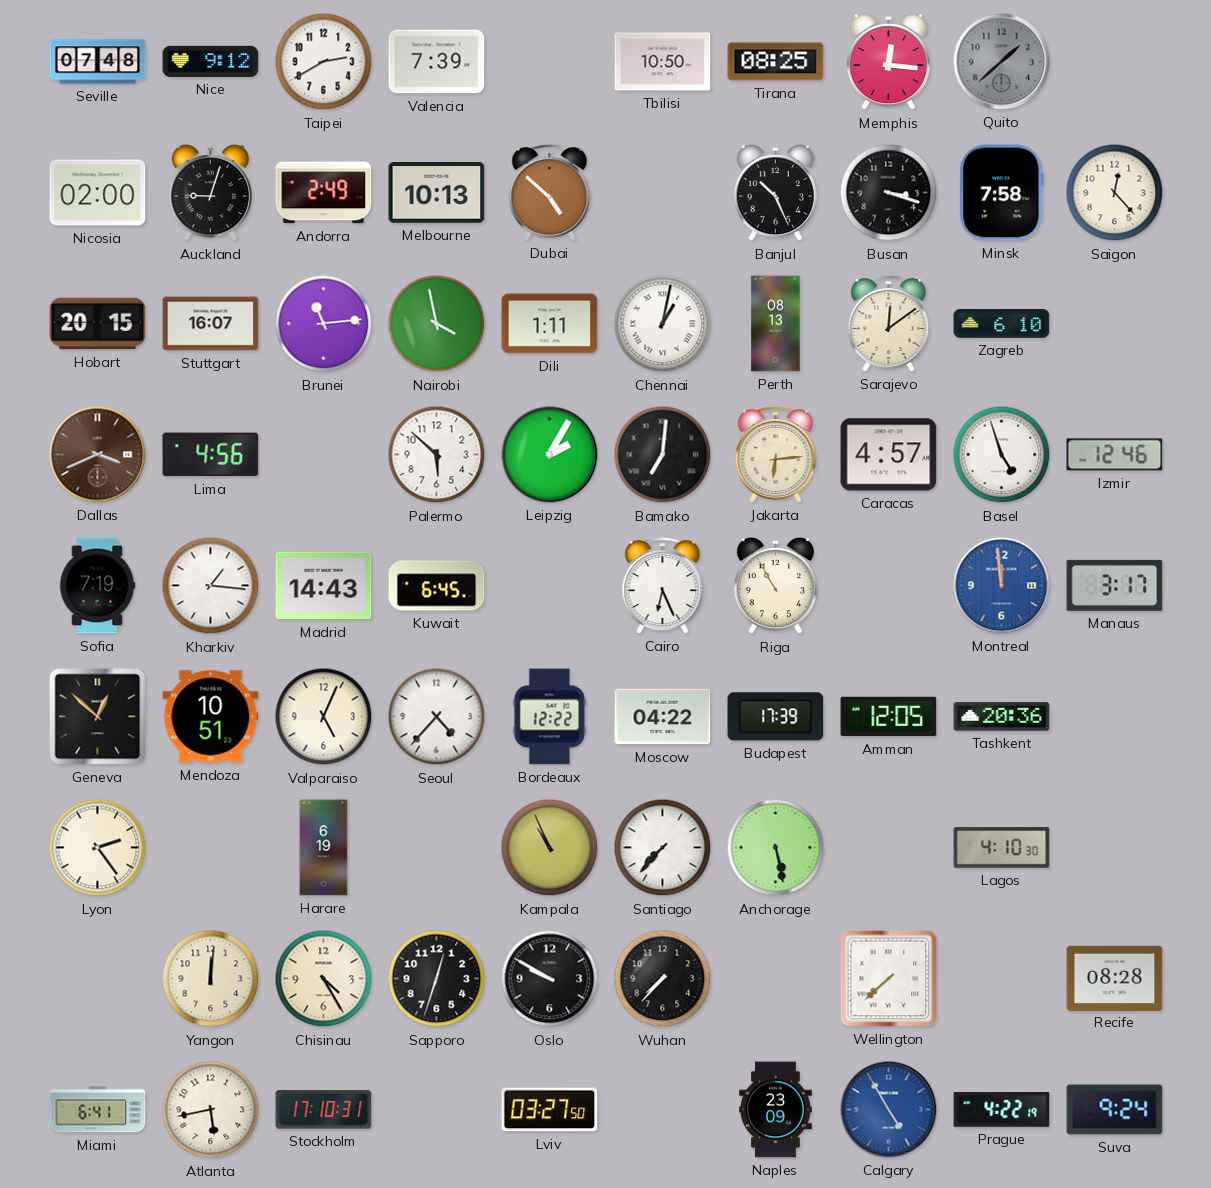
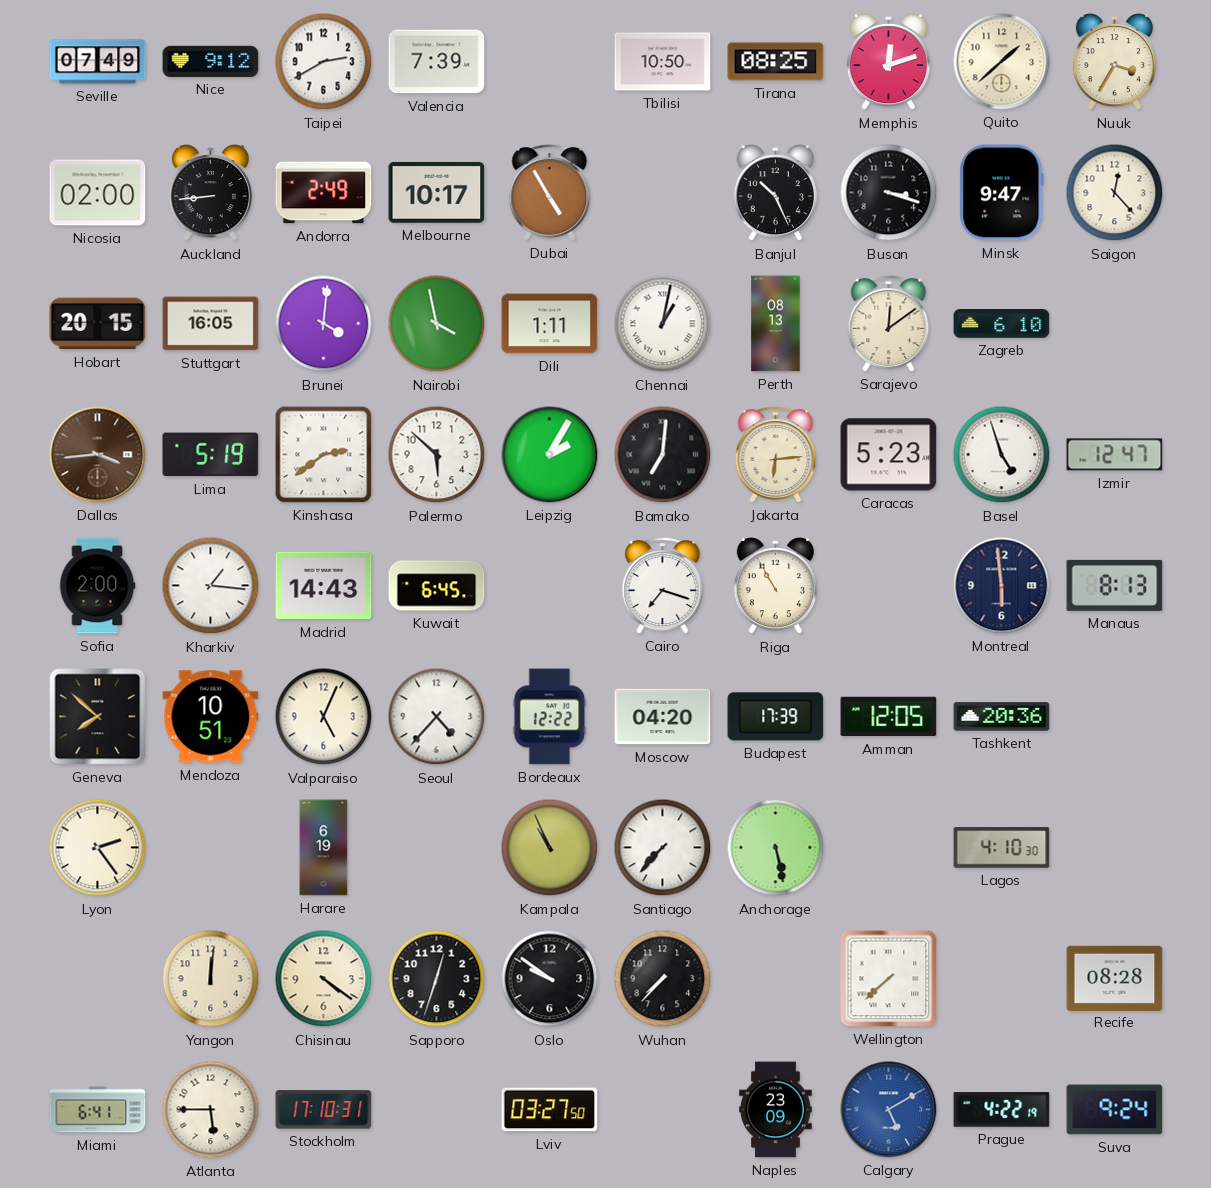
Seville: 07:48 -> 07:49 (98, 62)
Memphis: 12:16 -> 12:12 (888, 63)
Quito dial: grey -> cream (1002, 62)
Nuuk: none -> 3:35 (1114, 63)
Auckland: 9:03 -> 8:44 (210, 194)
Melbourne: 10:13 -> 10:17 (437, 193)
Dubai: 4:52 -> 4:55 (550, 193)
Minsk: 7:58 -> 9:47 (1002, 193)
Stuttgart: 16:07 -> 16:05 (211, 324)
Brunei: 11:14 -> 4:01 (324, 324)
Dallas: 3:41 -> 3:44 (98, 455)
Lima: 4:56 -> 5:19 (211, 455)
Kinshasa: none -> 2:39 (324, 455)
Caracas: 4:57 -> 5:23 (889, 455)
Izmir: 12:46 -> 12:47 (1115, 455)
Sofia: 7:19 -> 2:00 (97, 586)
Cairo: 6:26 -> 7:18 (663, 586)
Montreal: 11:59 -> 5:59 (1002, 586)
Montreal dial: blue -> navy (1002, 586)
Manaus: 3:17 -> 8:13 (1115, 585)
Geneva: 12:52 -> 7:52 (98, 717)
Moscow: 04:22 -> 04:20 (663, 717)
Chisinau: 4:25 -> 4:21 (324, 979)
Oslo: 9:50 -> 9:51 (550, 979)
Atlanta: 5:43 -> 5:45 (211, 1110)
Calgary: 4:55 -> 5:10 (889, 1110)
